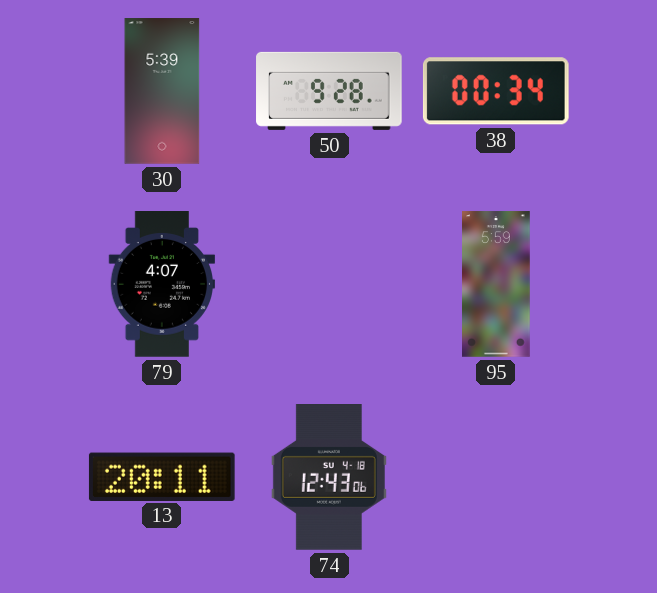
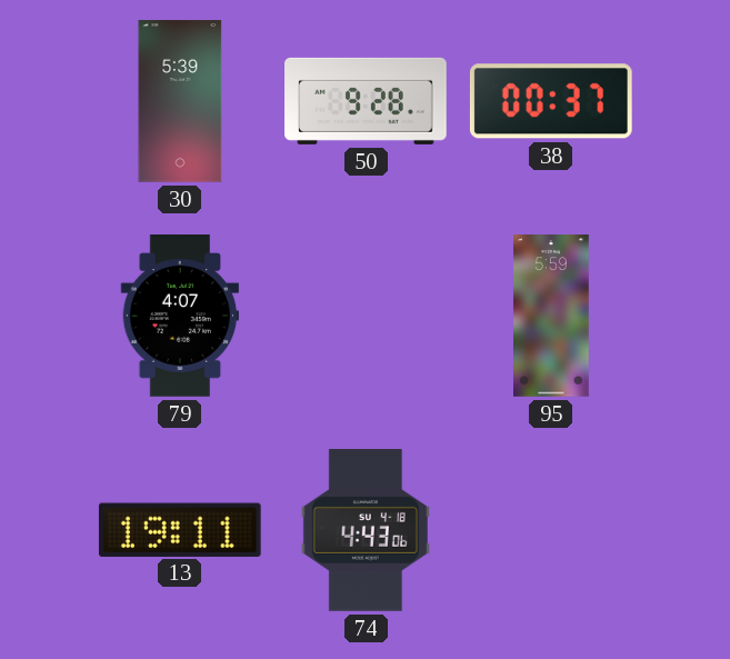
38: 00:34 -> 00:37 (551, 101)
13: 20:11 -> 19:11 (180, 529)
74: 12:43 -> 4:43 (366, 531)
